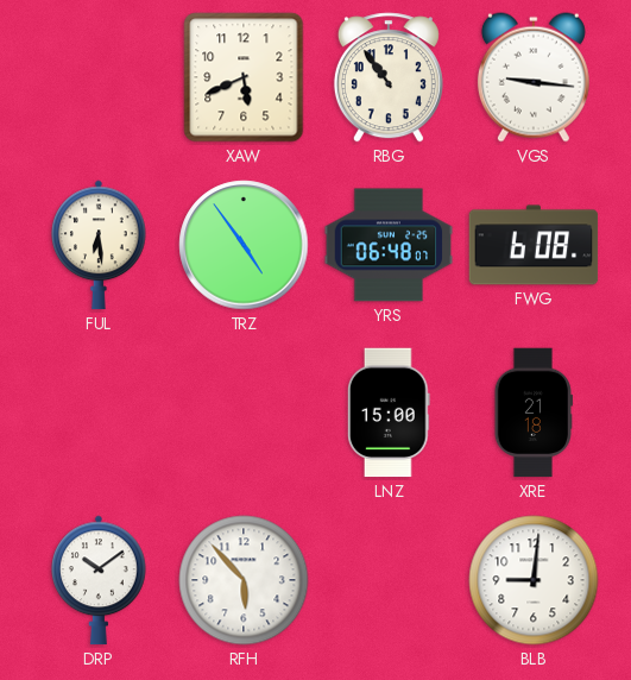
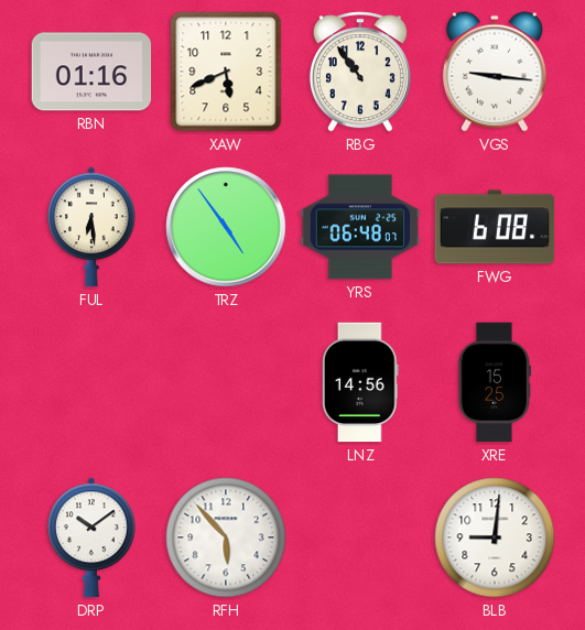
RBN: none -> 01:16 (91, 72)
LNZ: 15:00 -> 14:56 (361, 382)
XRE: 21:18 -> 15:25 (495, 382)
